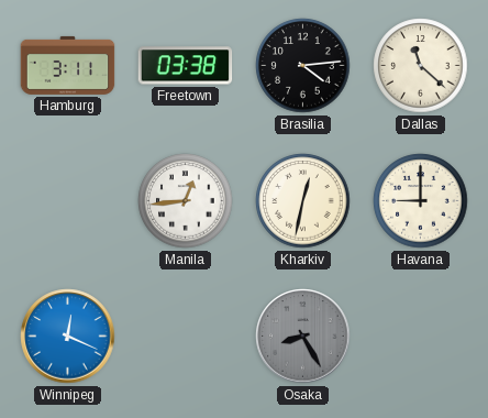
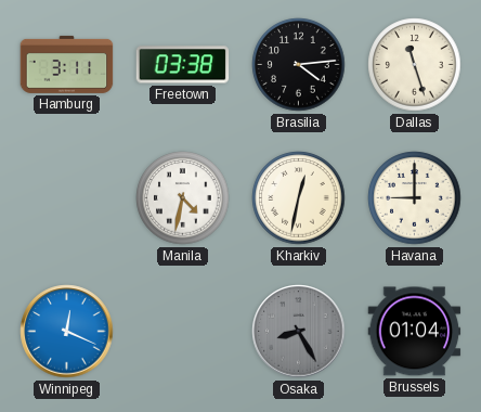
Dallas: 11:22 -> 11:27 (415, 65)
Manila: 12:44 -> 4:32 (183, 198)
Brussels: none -> 01:04 (415, 332)
